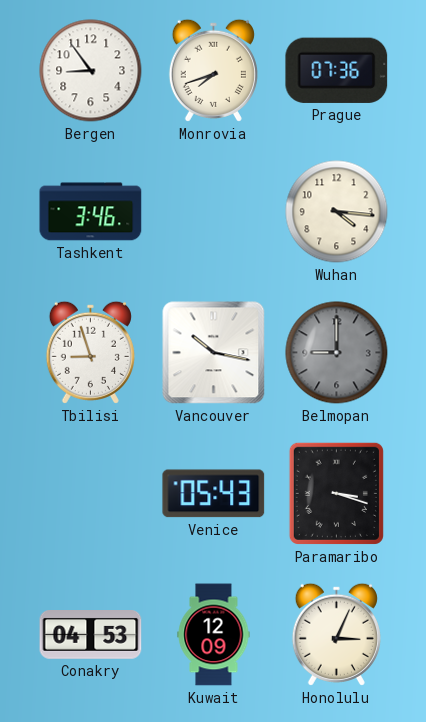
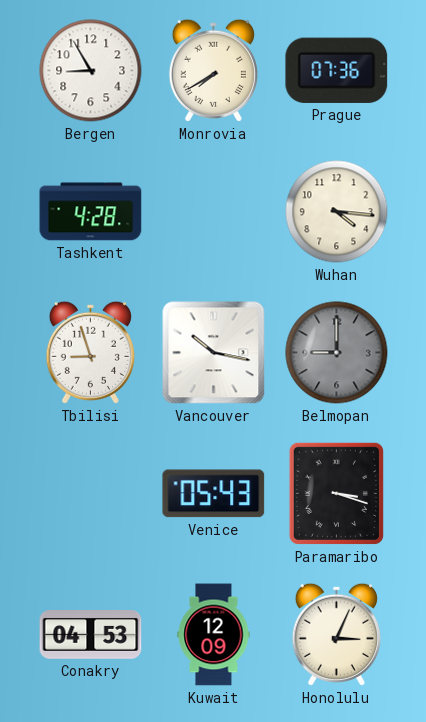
Bergen: 8:54 -> 8:55 (91, 71)
Monrovia: 7:42 -> 7:40 (213, 70)
Tashkent: 3:46 -> 4:28 (91, 212)
